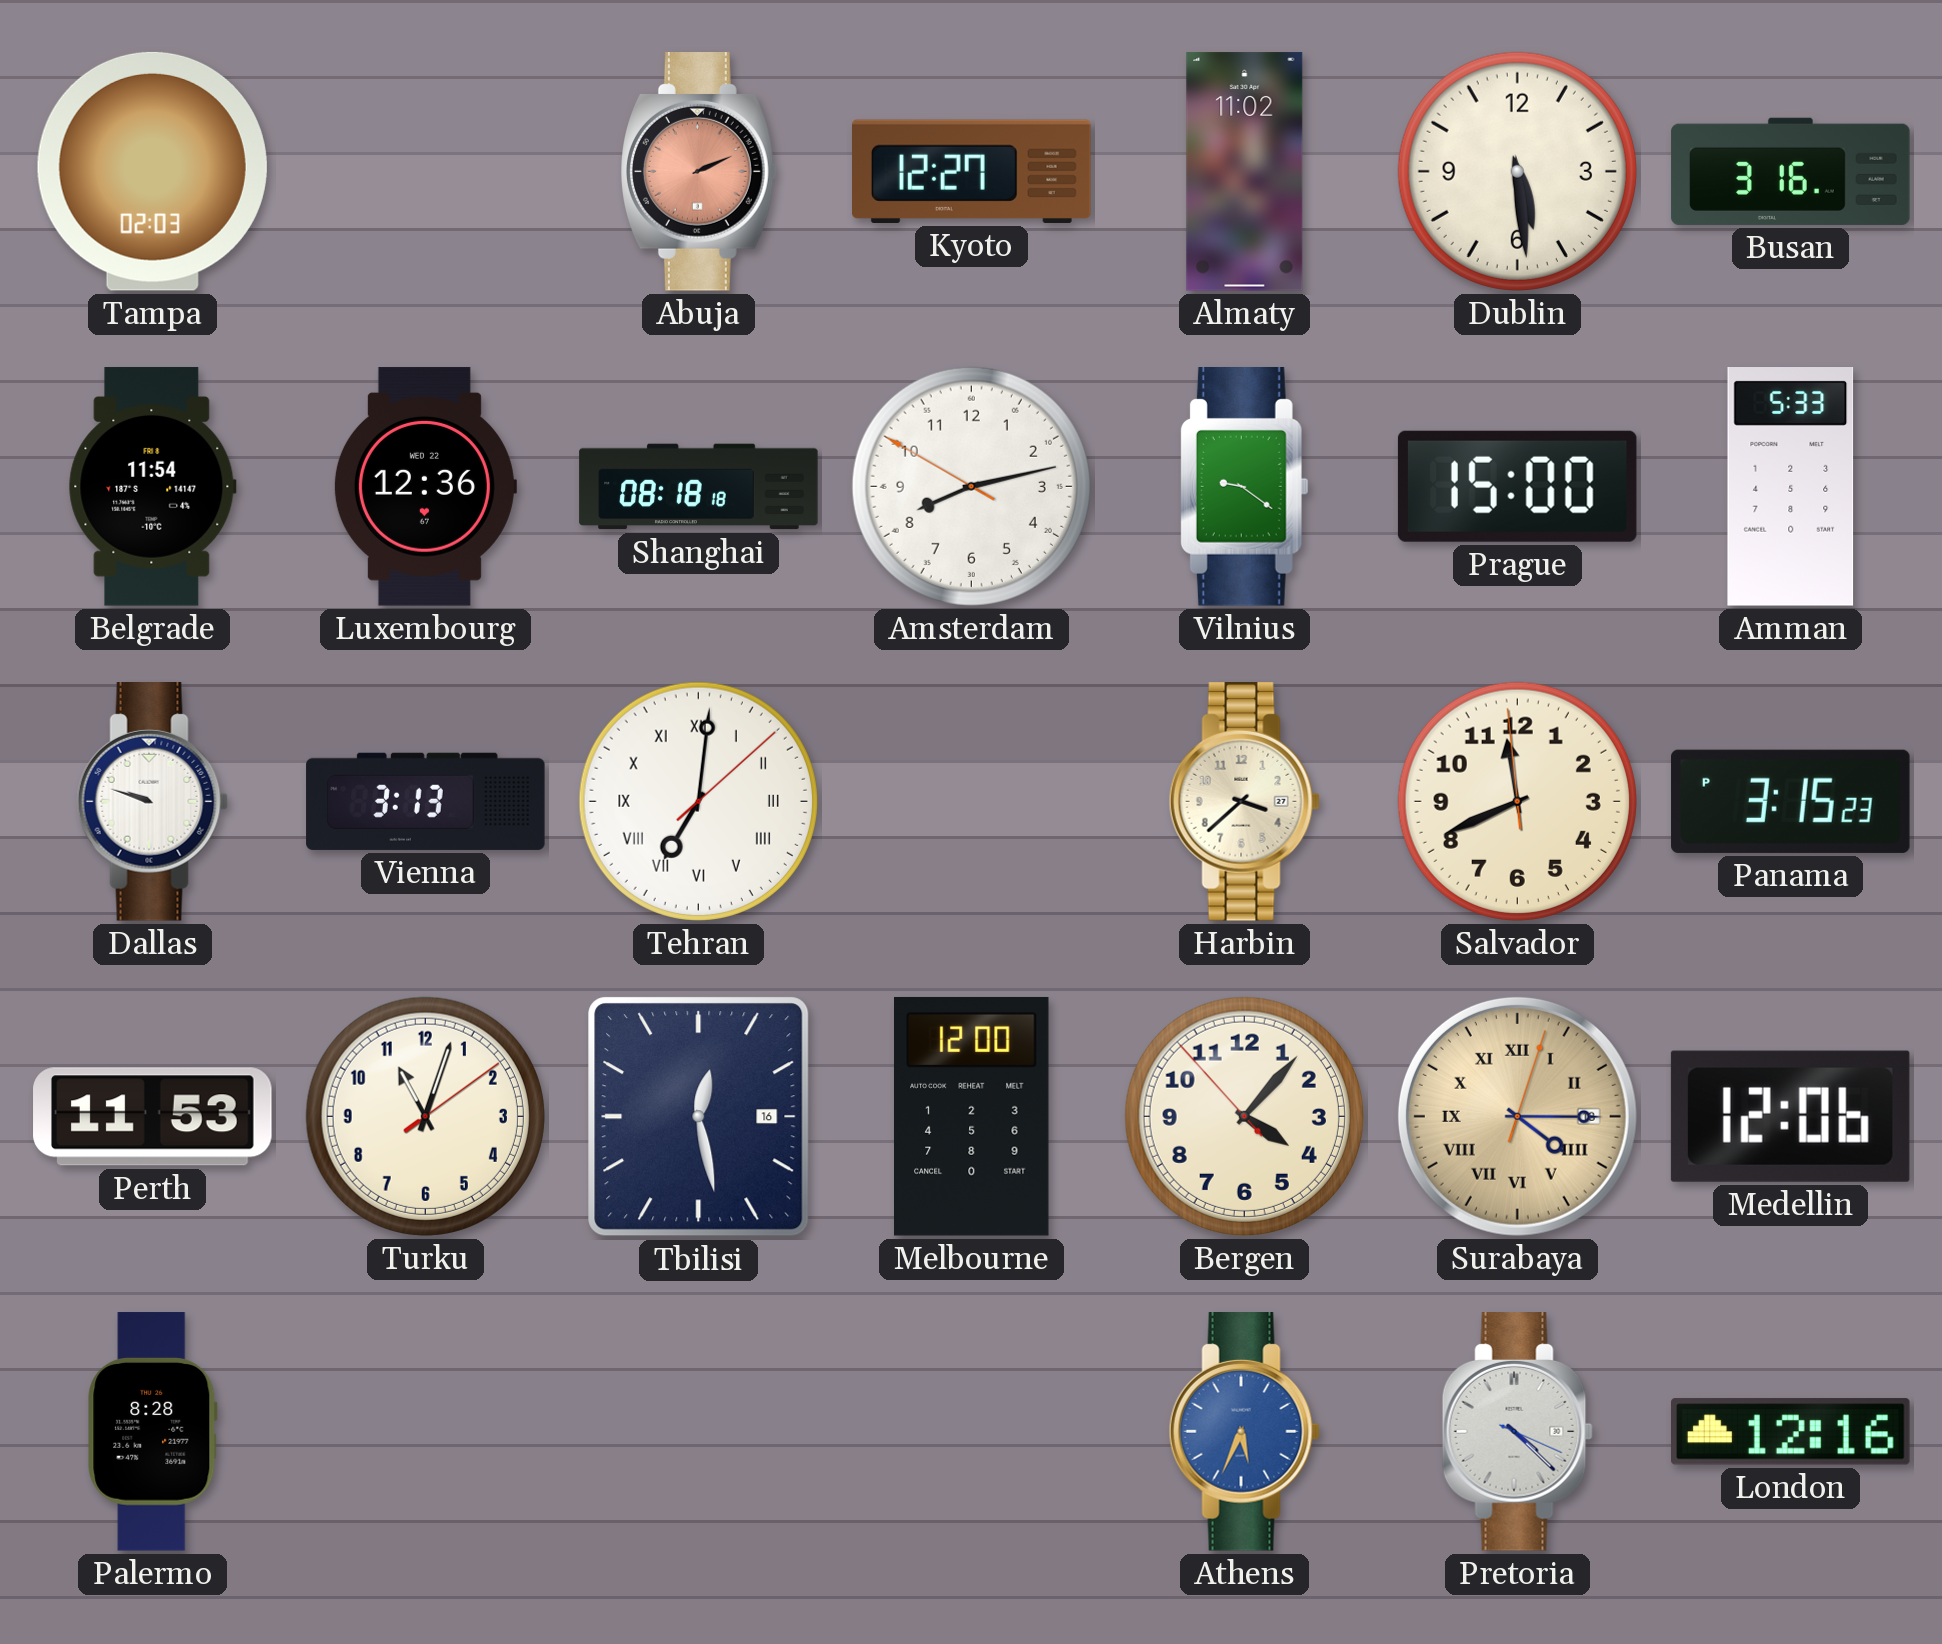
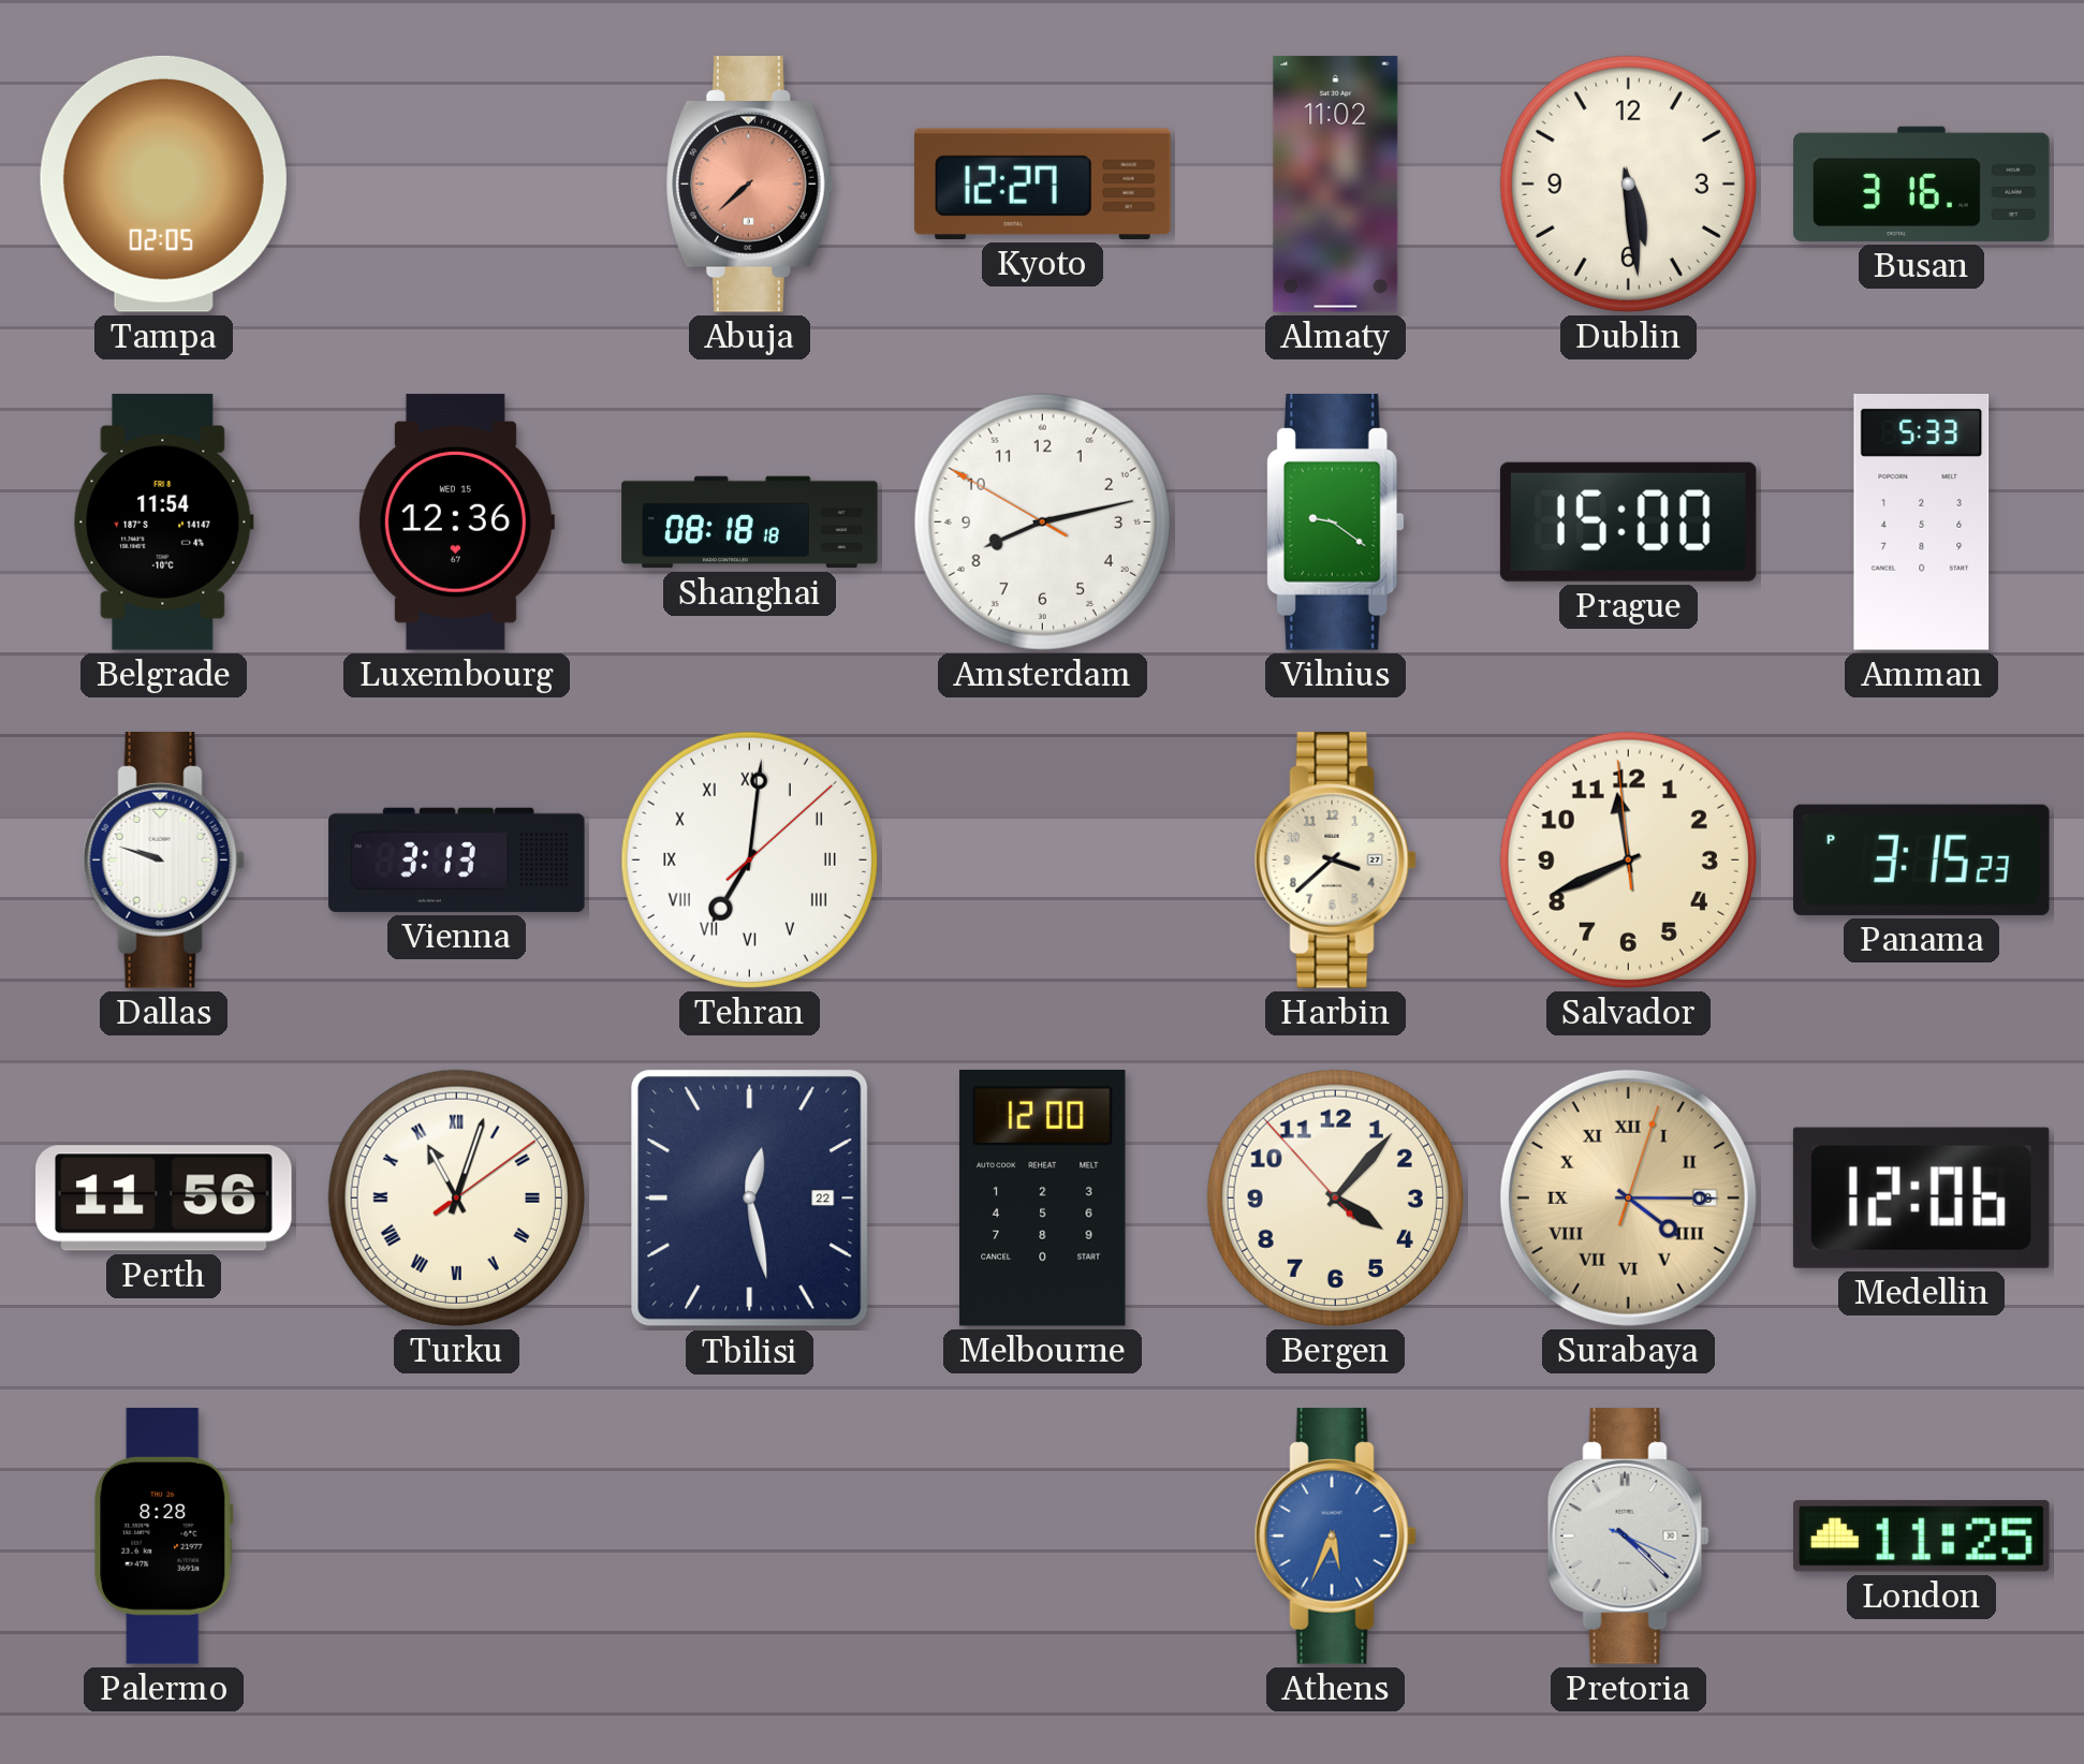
Tampa: 02:03 -> 02:05 (163, 183)
Abuja: 2:11 -> 7:38 (750, 185)
Luxembourg date: WED 22 -> WED 15 (456, 523)
Perth: 11:53 -> 11:56 (164, 1199)
Turku numerals: Arabic -> Roman (456, 1197)
Tbilisi date: 16 -> 22 (750, 1199)
London: 12:16 -> 11:25 (1922, 1537)
